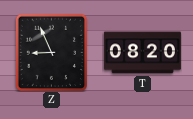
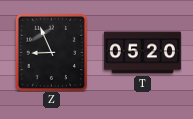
T: 08:20 -> 05:20 (142, 53)
